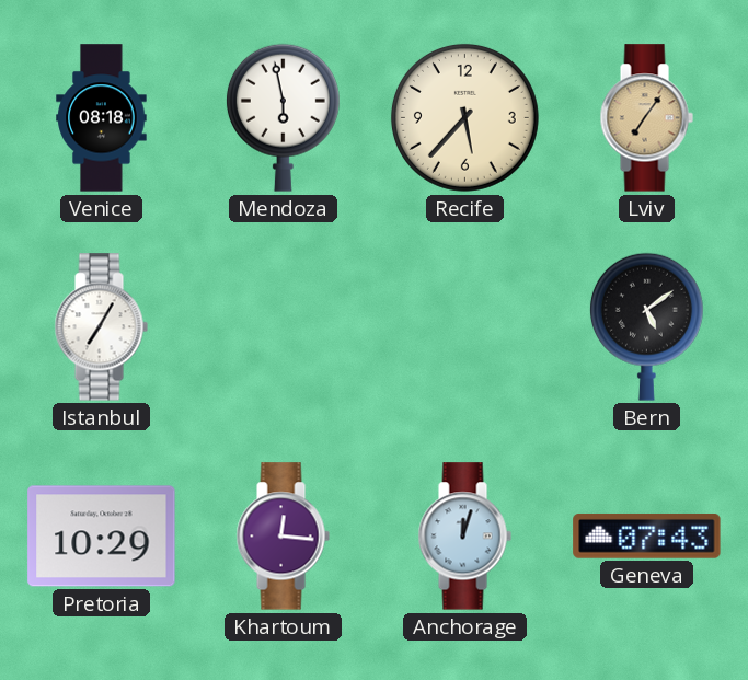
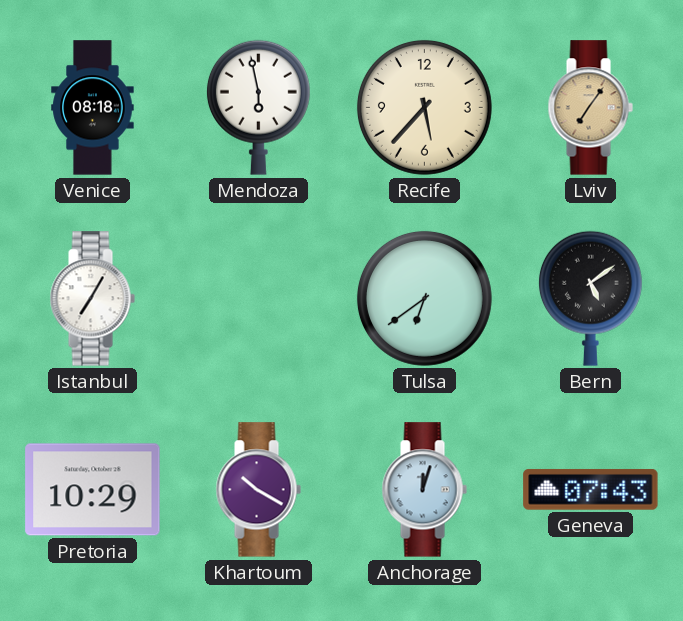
Tulsa: none -> 6:39 (424, 298)
Khartoum: 12:16 -> 10:20 (258, 490)
